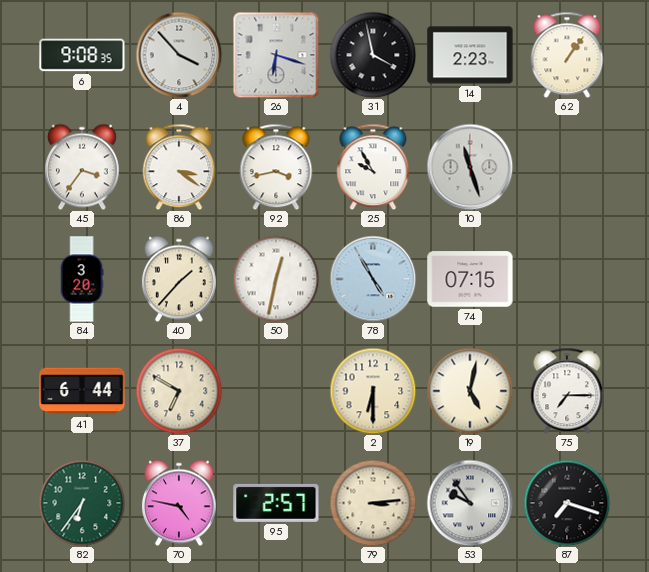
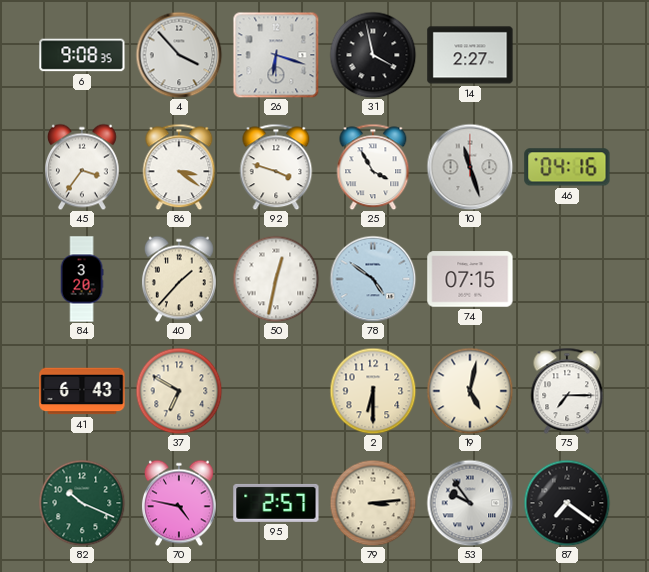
14: 2:23 -> 2:27 (470, 55)
62: 1:06 -> none (567, 55)
92: 3:43 -> 3:48 (276, 167)
25: 9:55 -> 3:55 (373, 167)
46: none -> 04:16 (567, 167)
78: 4:55 -> 4:51 (373, 279)
41: 6:44 -> 6:43 (82, 391)
82: 6:36 -> 10:19 (82, 503)
87: 7:18 -> 7:21 (567, 503)
